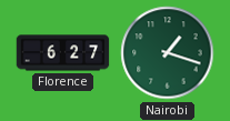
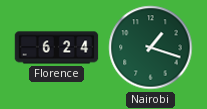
Florence: 6:27 -> 6:24 (57, 48)
